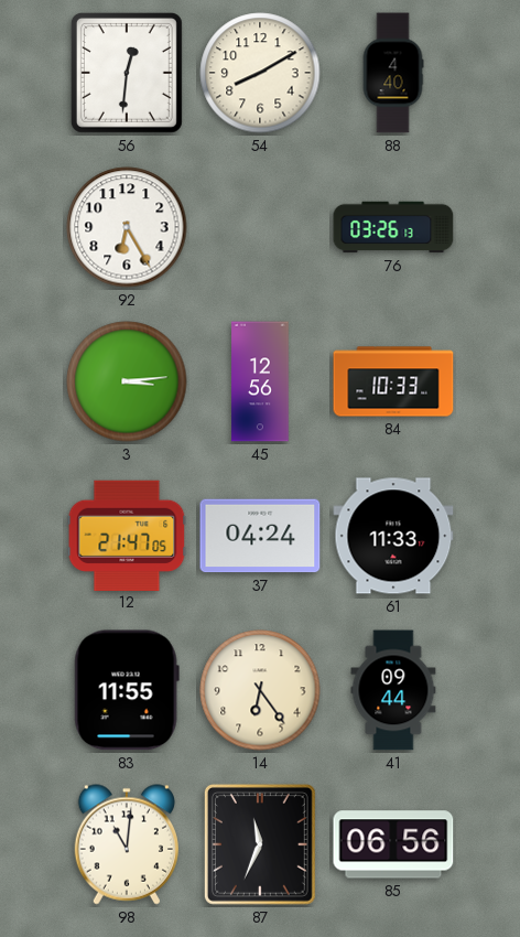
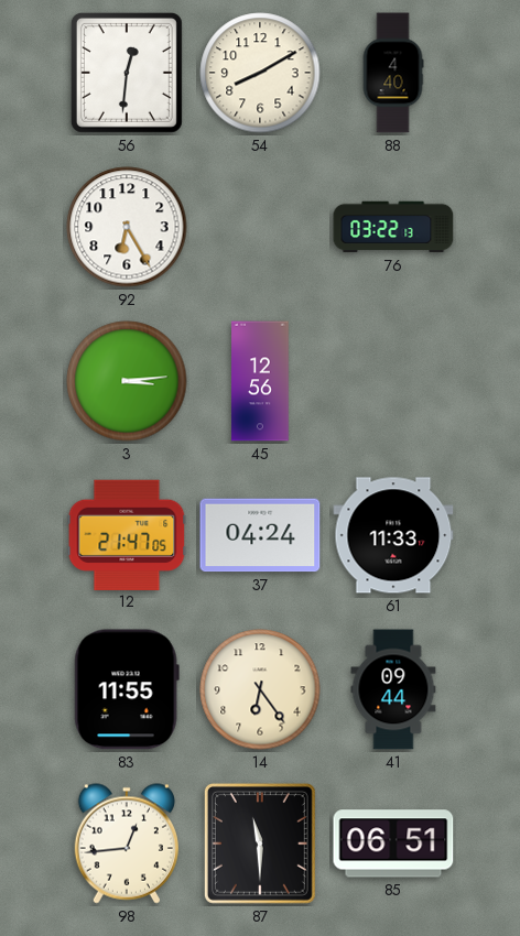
76: 03:26 -> 03:22 (393, 227)
84: 10:33 -> none (393, 381)
98: 11:01 -> 12:44 (127, 844)
87: 11:34 -> 11:30 (260, 844)
85: 06:56 -> 06:51 (393, 844)
